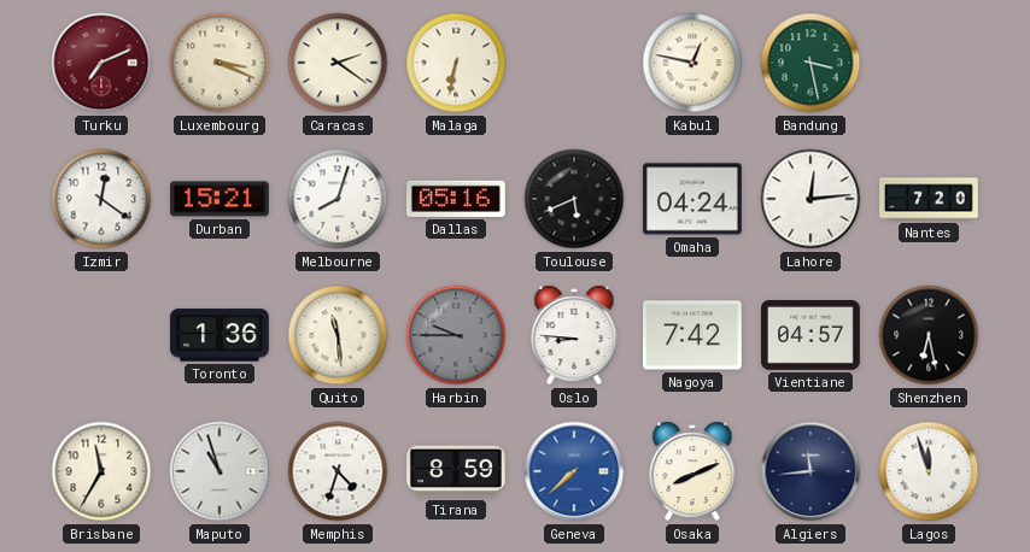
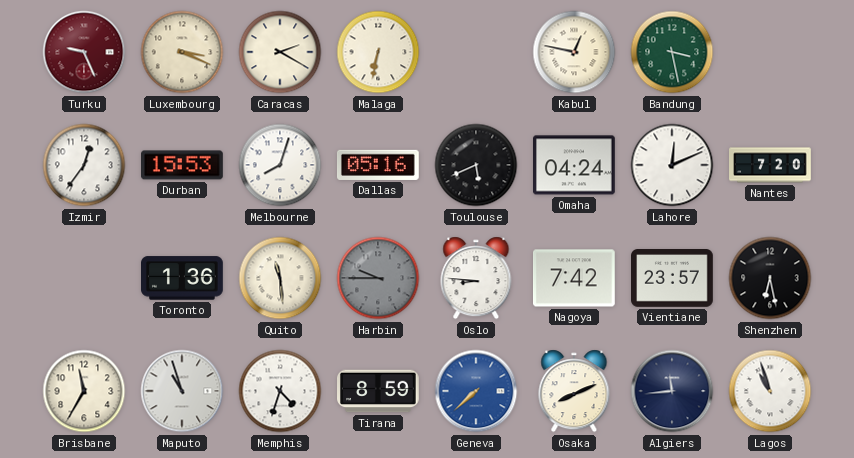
Turku: 7:11 -> 9:26 (84, 52)
Caracas: 2:21 -> 2:20 (280, 52)
Izmir: 12:21 -> 12:36 (84, 165)
Durban: 15:21 -> 15:53 (183, 165)
Lahore: 12:14 -> 12:11 (672, 165)
Vientiane: 04:57 -> 23:57 (673, 279)
Lagos: 11:57 -> 10:57 (770, 391)
